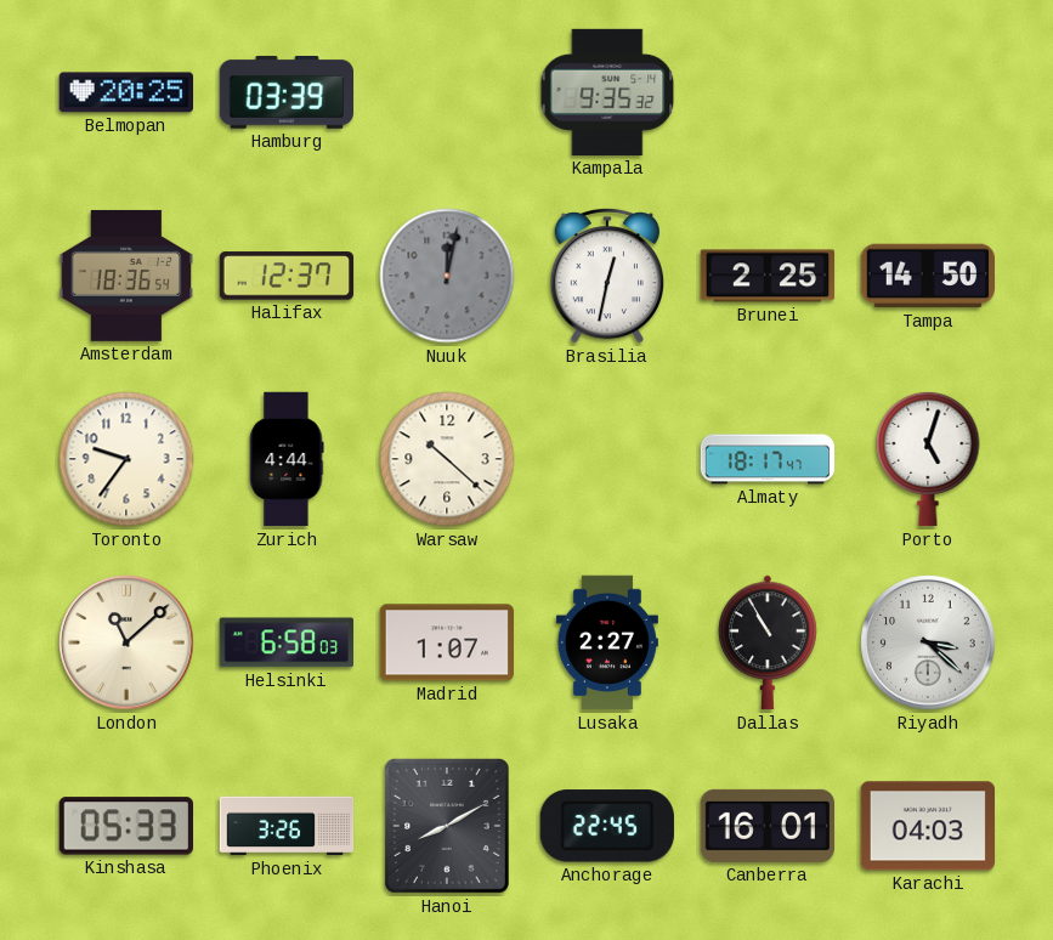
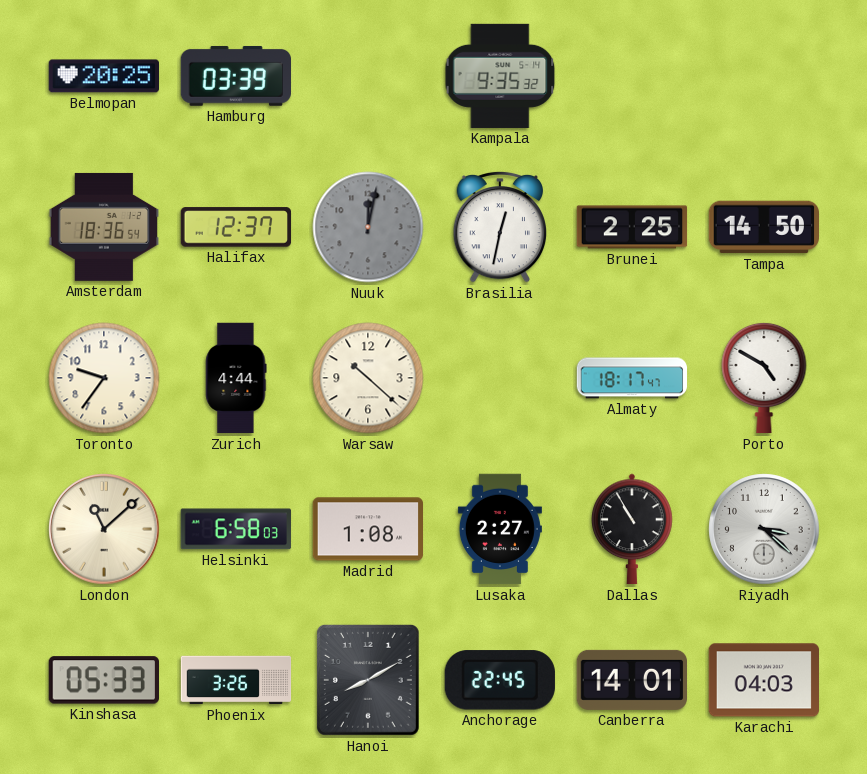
Porto: 5:03 -> 4:50 (764, 378)
Madrid: 1:07 -> 1:08 (367, 529)
Canberra: 16:01 -> 14:01 (631, 680)
